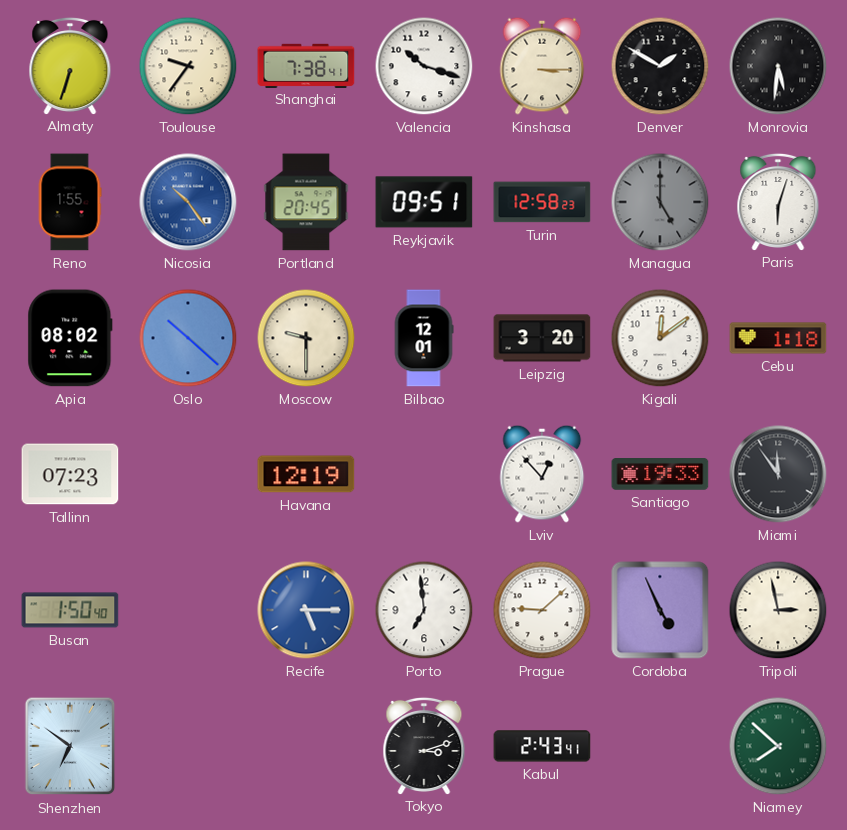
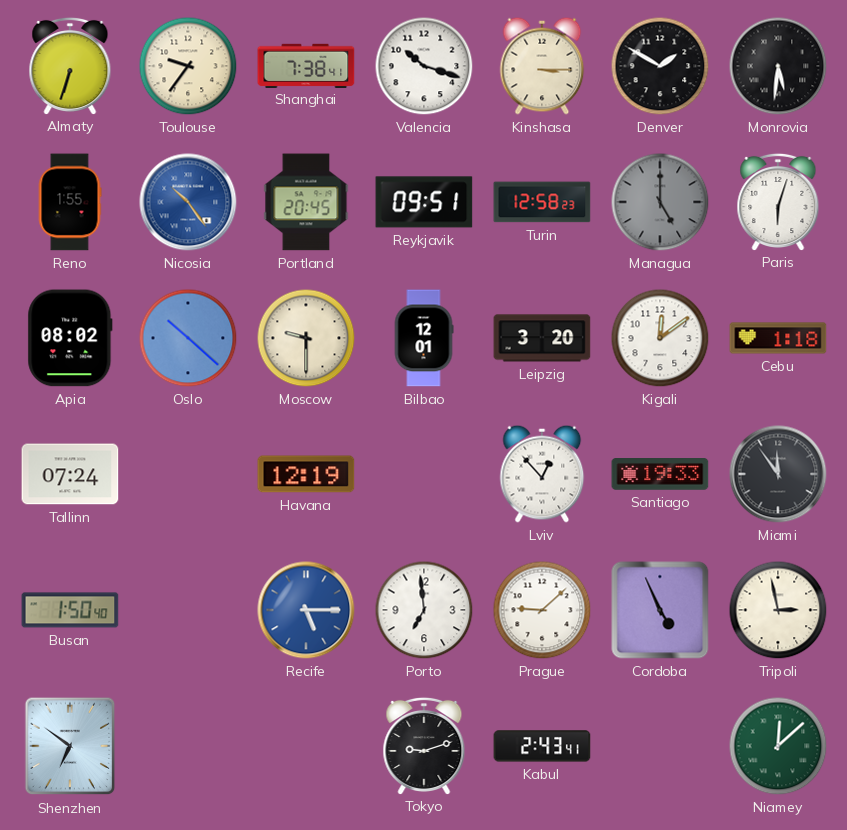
Tallinn: 07:23 -> 07:24 (70, 474)
Tokyo: 3:12 -> 9:12 (424, 745)
Niamey: 7:52 -> 12:08 (778, 746)
